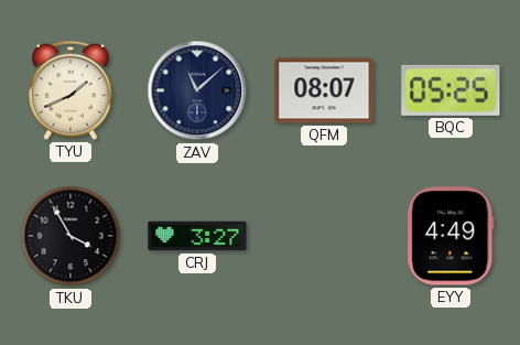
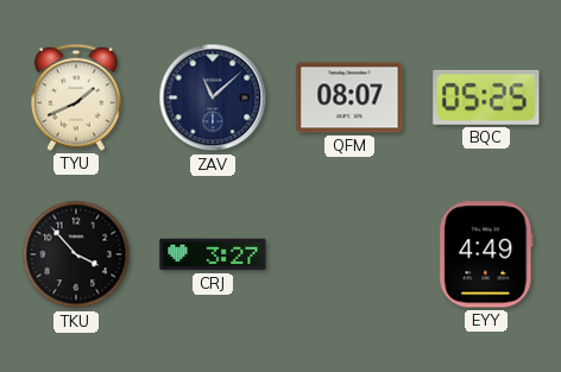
TKU: 3:55 -> 3:53 (76, 254)
